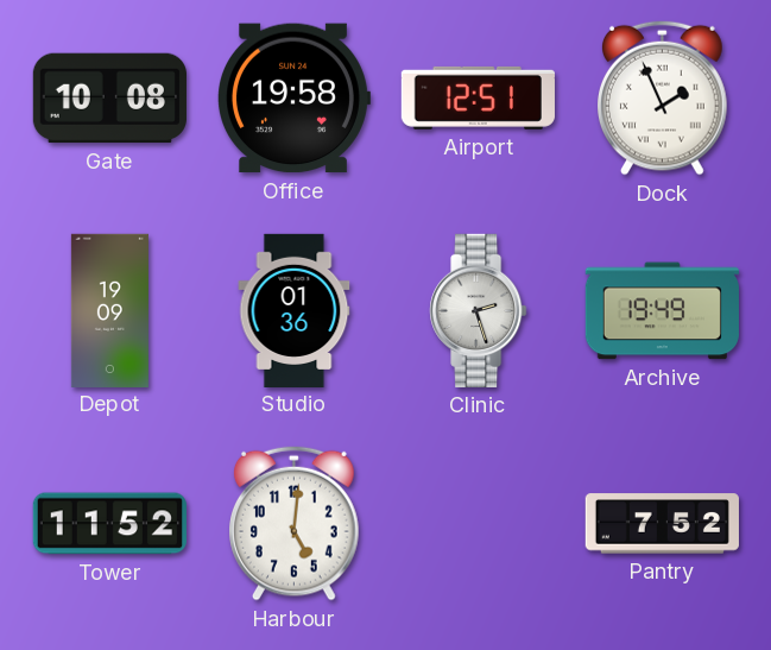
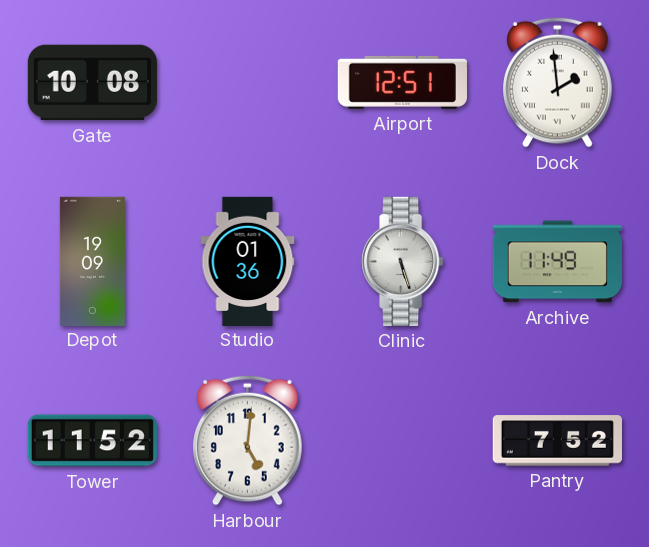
Office: 19:58 -> none (295, 99)
Dock: 1:56 -> 1:59 (558, 82)
Clinic: 2:27 -> 5:27 (403, 261)
Archive: 19:49 -> 11:49 (557, 262)
